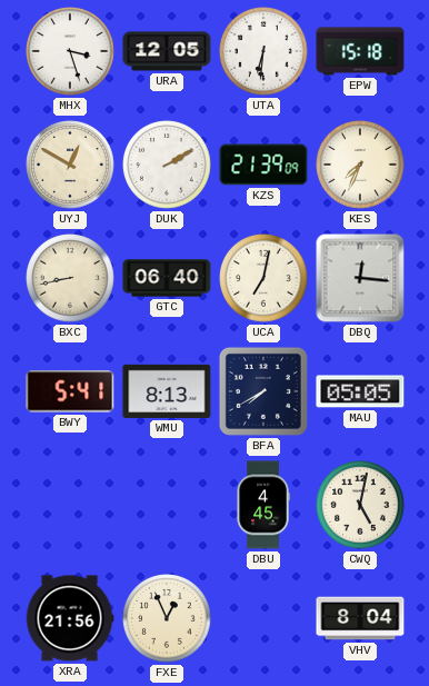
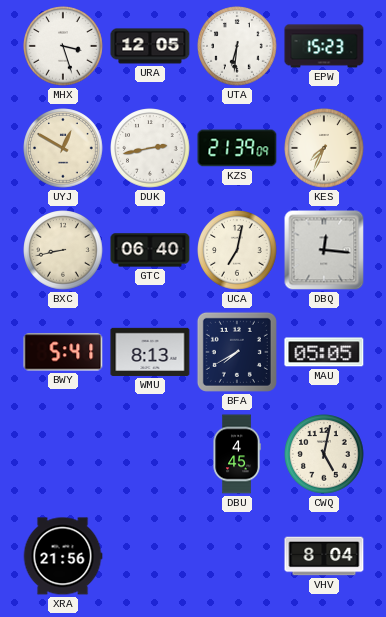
EPW: 15:18 -> 15:23 (324, 46)
DUK: 2:10 -> 2:43 (150, 148)
FXE: 12:56 -> none (167, 618)
